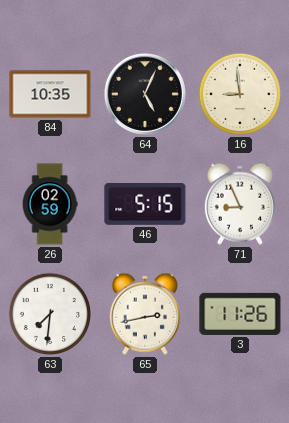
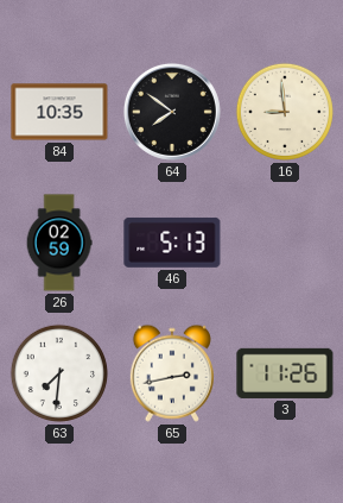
64: 5:04 -> 7:51 (172, 112)
46: 5:15 -> 5:13 (172, 243)
71: 8:56 -> none (240, 204)
